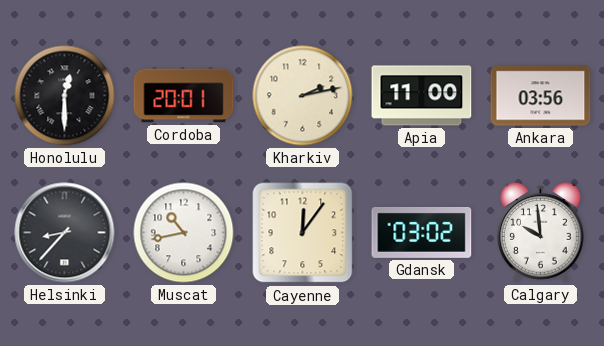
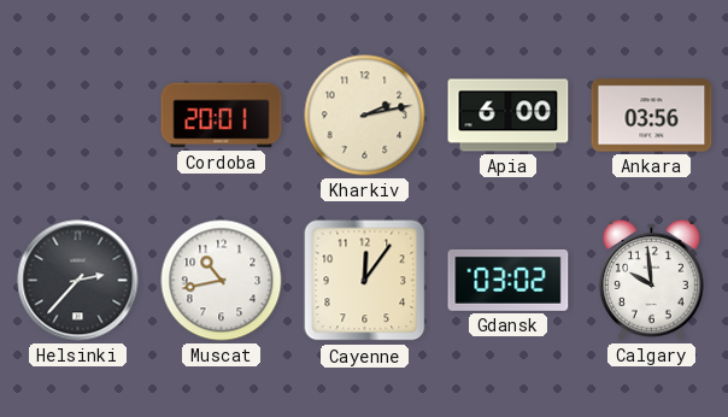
Honolulu: 12:30 -> none (65, 96)
Apia: 11:00 -> 6:00 (509, 116)
Helsinki: 8:37 -> 2:37 (78, 281)
